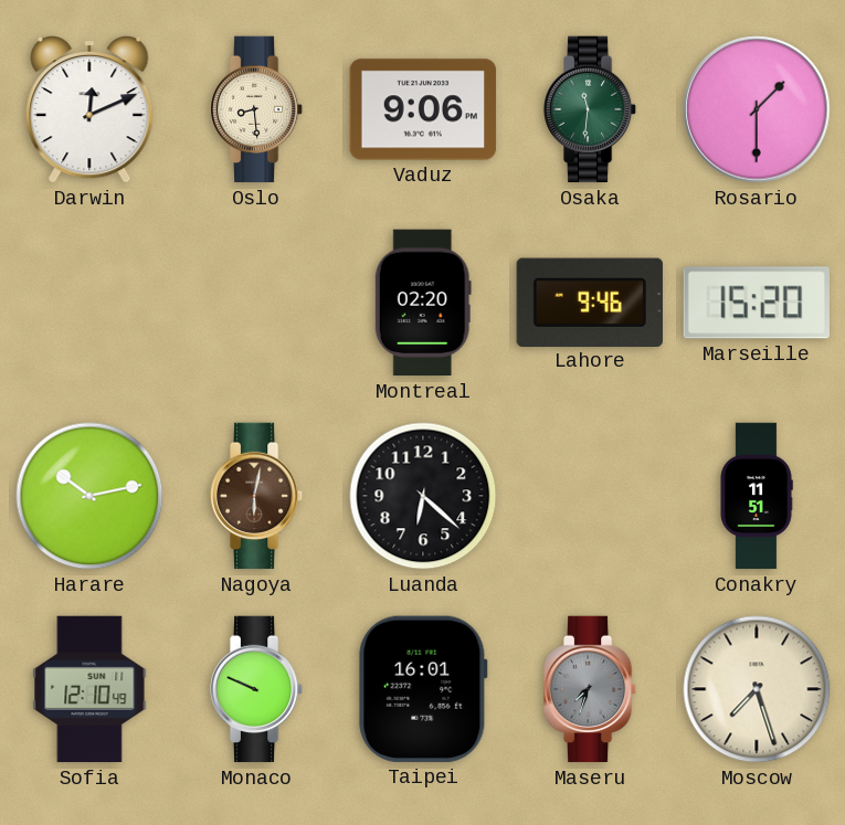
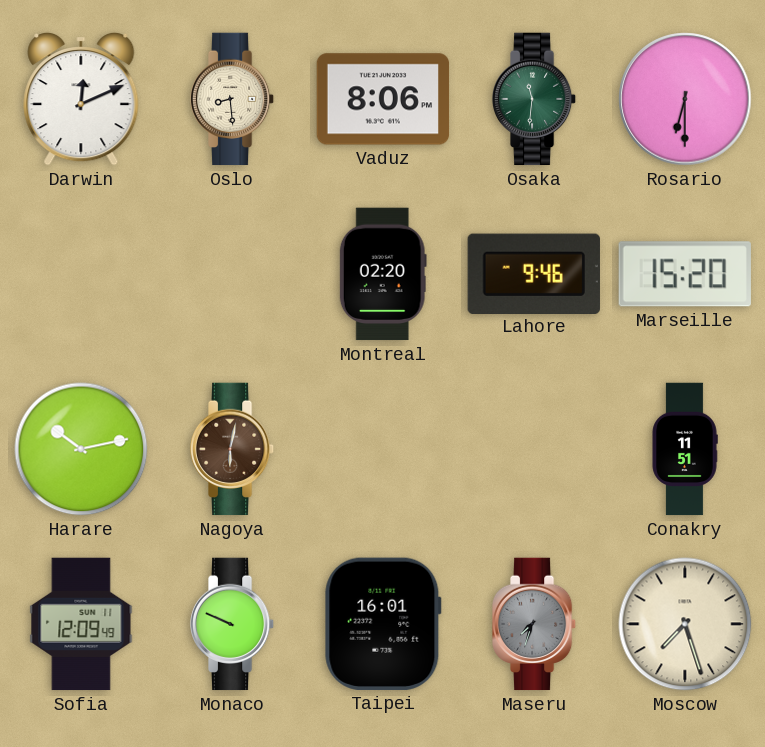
Vaduz: 9:06 -> 8:06 (383, 99)
Rosario: 1:30 -> 6:30 (685, 99)
Luanda: 6:22 -> none (423, 496)
Sofia: 12:10 -> 12:09 (81, 624)
